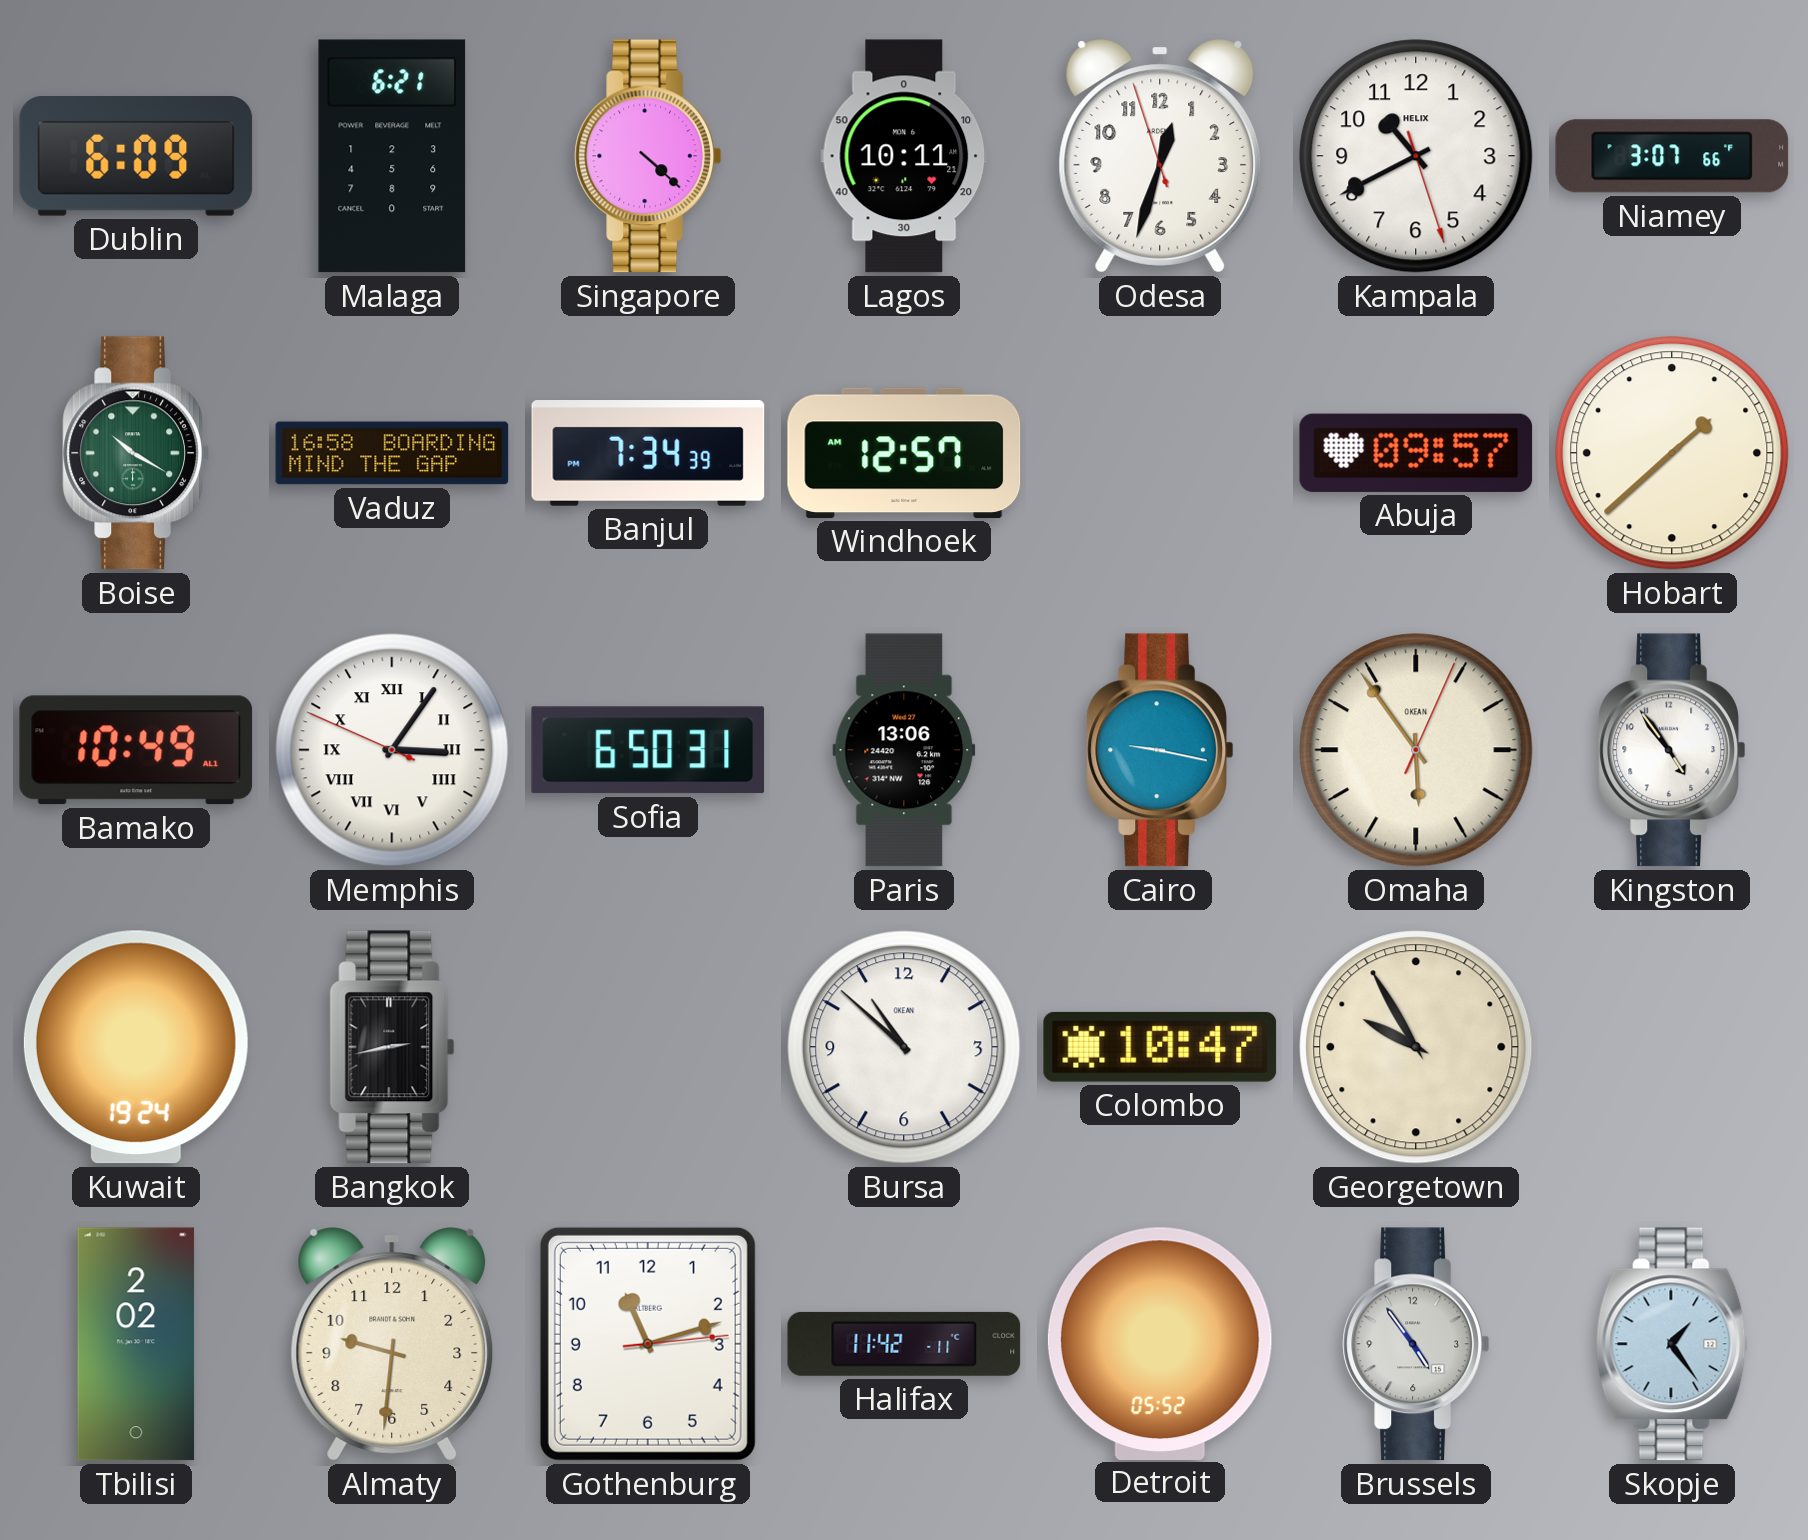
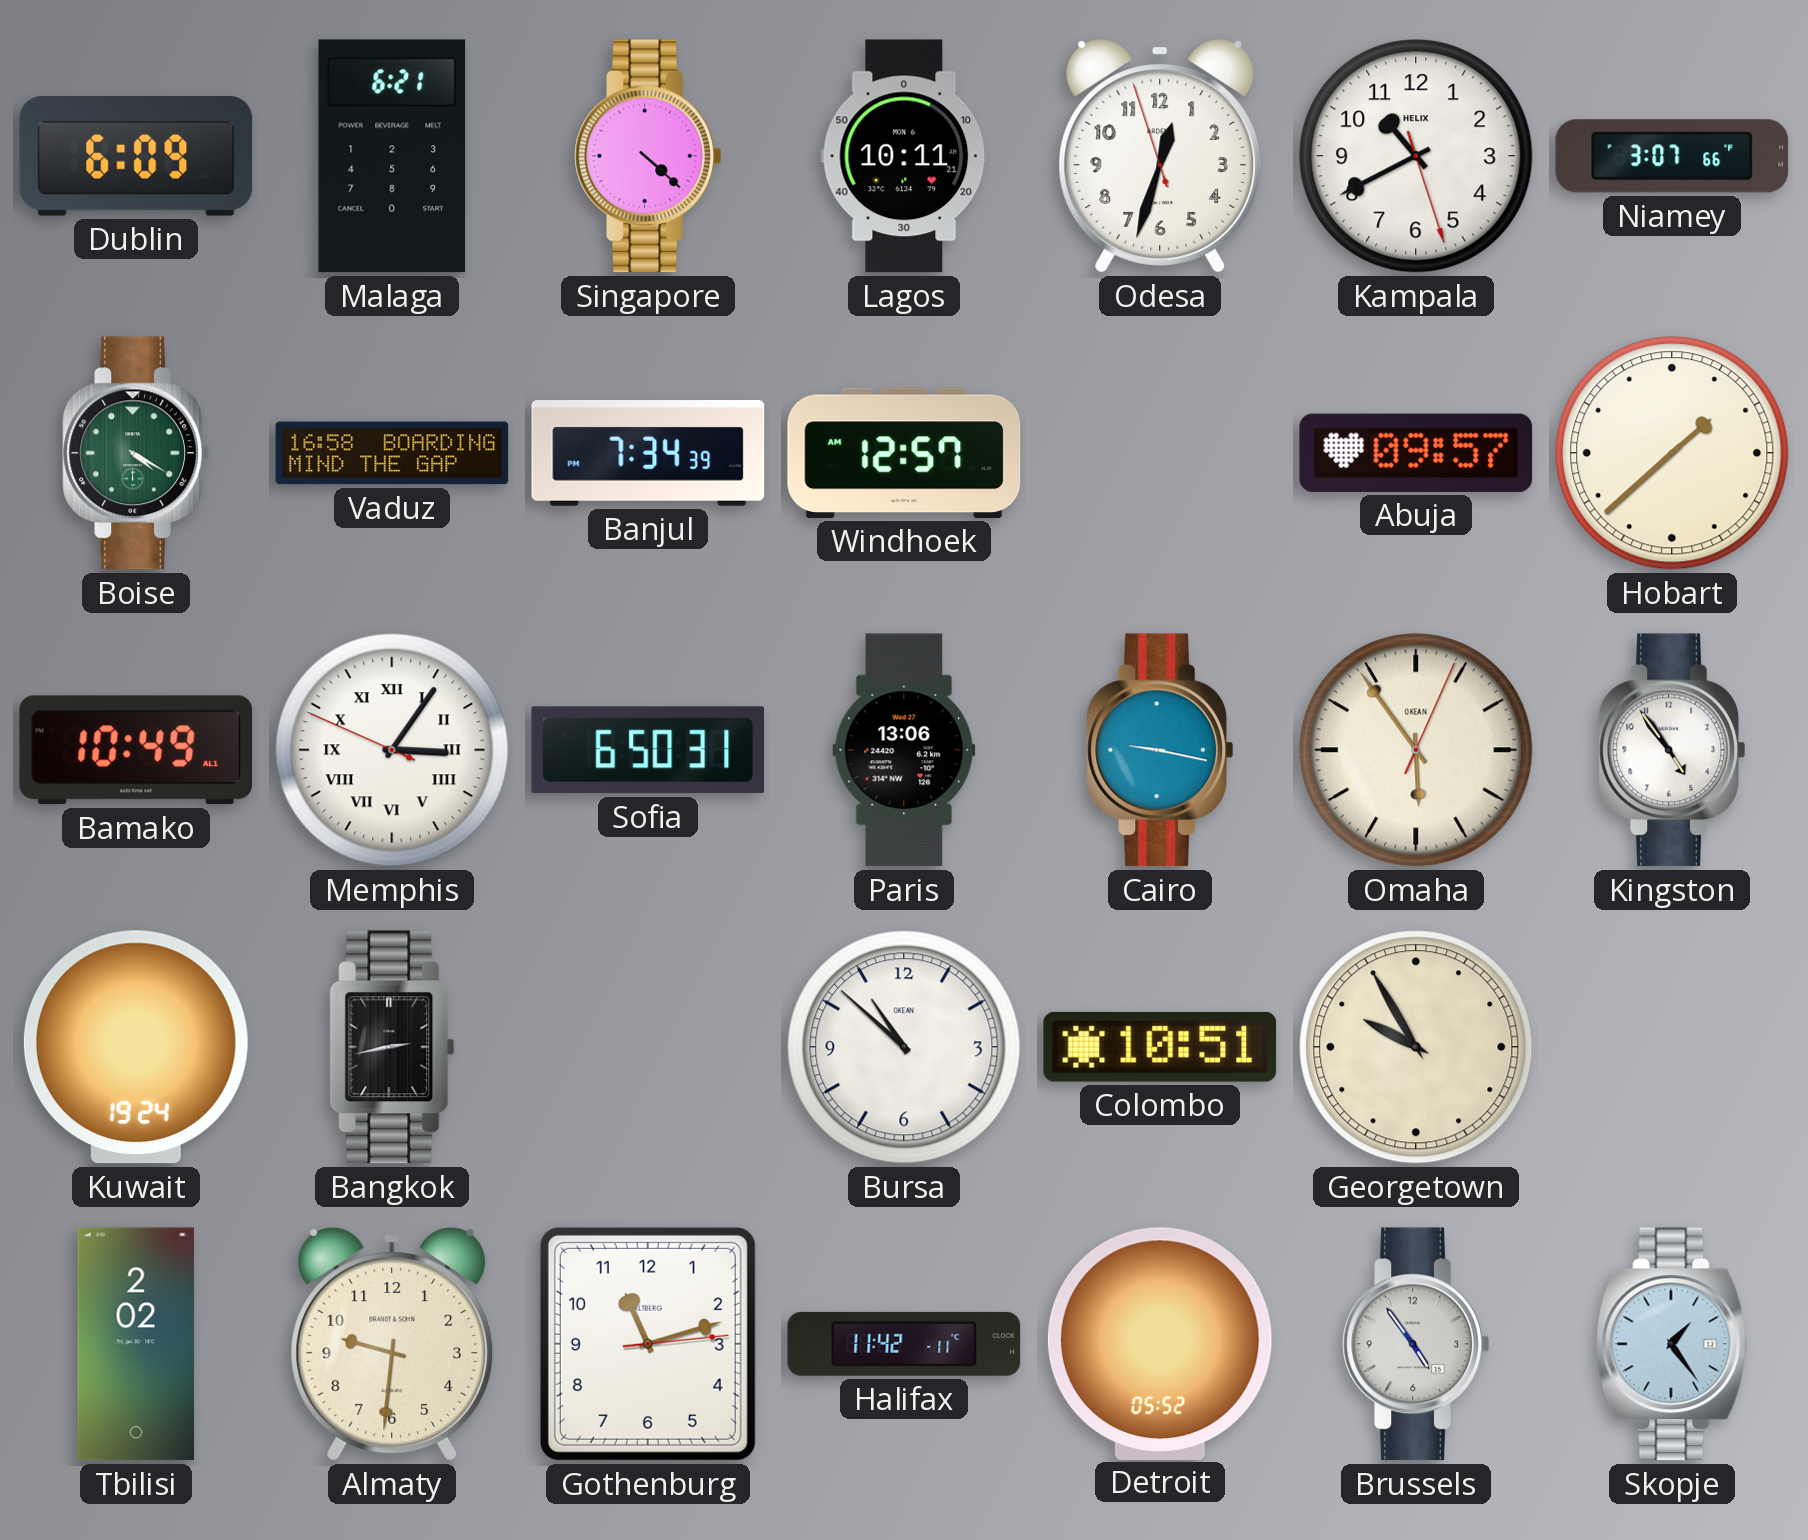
Boise: 10:20 -> 4:20 (136, 453)
Colombo: 10:47 -> 10:51 (1160, 1047)
